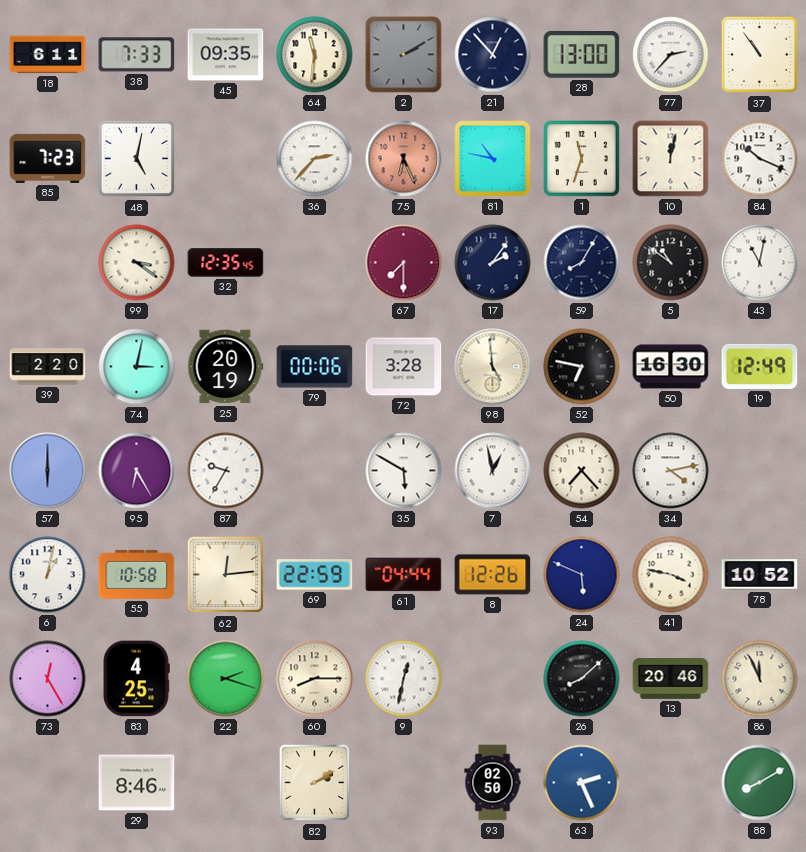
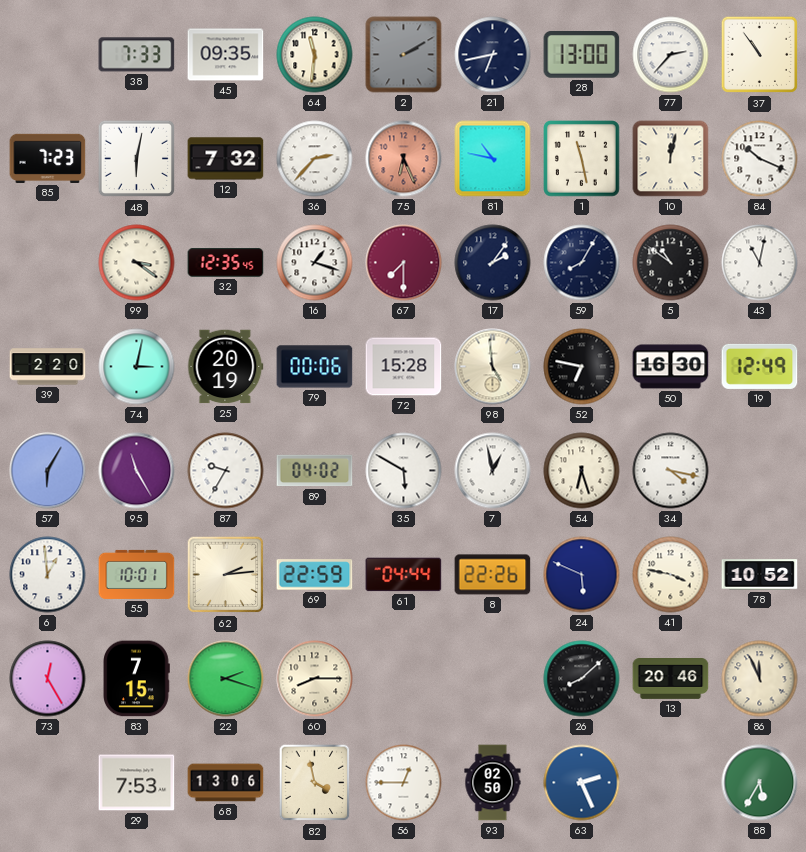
18: 6:11 -> none (48, 55)
21: 12:53 -> 6:43 (493, 55)
48: 5:02 -> 6:02 (137, 159)
12: none -> 7:32 (226, 159)
1: 11:33 -> 11:28 (582, 159)
16: none -> 1:18 (315, 263)
72: 3:28 -> 15:28 (404, 367)
57: 6:00 -> 6:05 (48, 471)
95: 6:25 -> 11:25 (137, 471)
89: none -> 04:02 (315, 471)
54: 7:23 -> 6:27 (582, 471)
34: 4:13 -> 4:17 (671, 471)
6: 1:02 -> 12:59 (48, 575)
55: 10:58 -> 10:01 (137, 574)
62: 12:14 -> 2:14 (226, 575)
8: 12:26 -> 22:26 (493, 575)
83: 4:25 -> 7:15 (137, 679)
9: 12:32 -> none (404, 679)
29: 8:46 -> 7:53 (137, 783)
68: none -> 13:06 (226, 783)
82: 2:10 -> 3:58 (315, 783)
56: none -> 12:45 (404, 783)
88: 8:10 -> 5:35 (760, 783)
